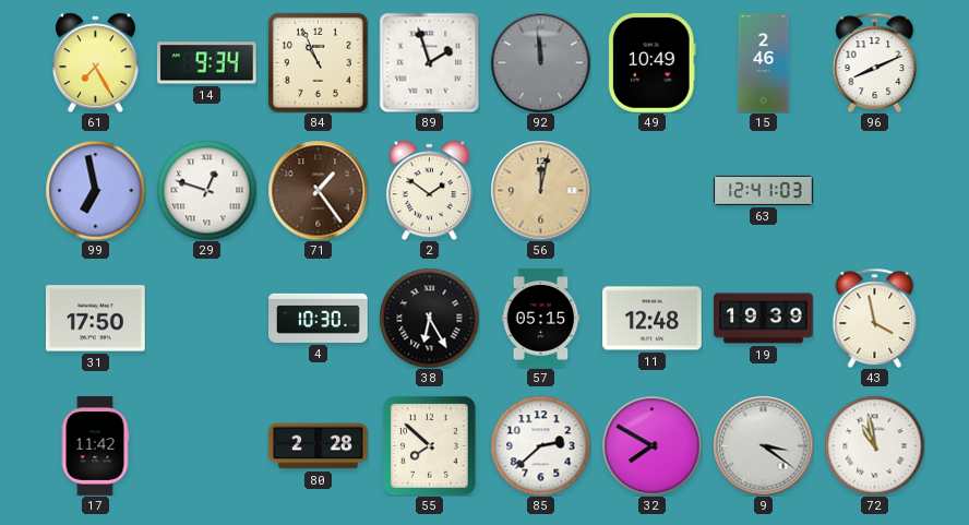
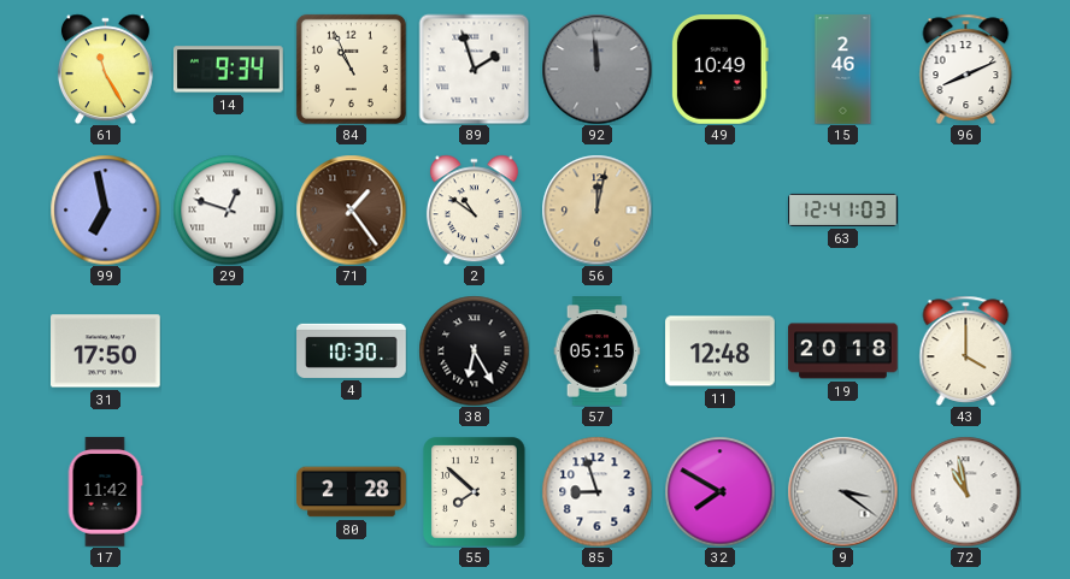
61: 7:25 -> 11:25 (105, 69)
2: 1:51 -> 10:51 (474, 209)
19: 19:39 -> 20:18 (843, 351)
43: 3:58 -> 4:00 (966, 350)
85: 2:38 -> 8:57 (596, 491)
